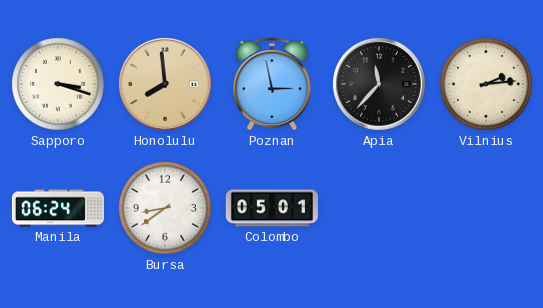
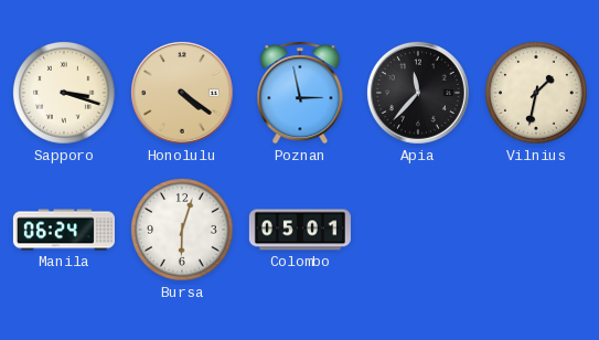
Honolulu: 7:59 -> 4:21 (182, 93)
Vilnius: 2:14 -> 1:32 (536, 93)
Bursa: 8:39 -> 6:03 (182, 230)
